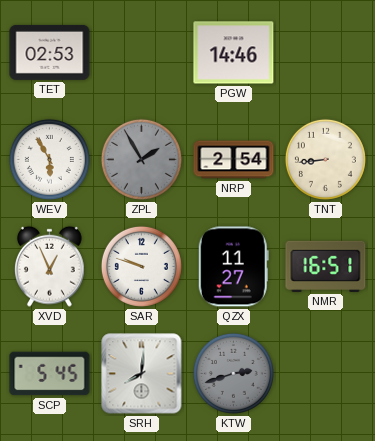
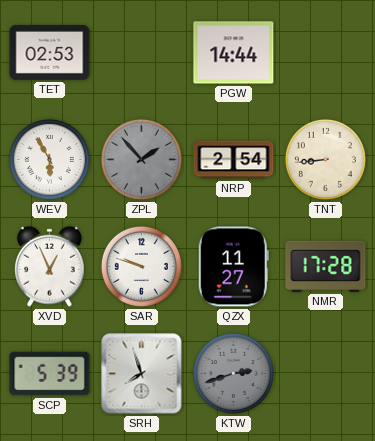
PGW: 14:46 -> 14:44 (234, 53)
ZPL: 1:55 -> 1:53 (141, 159)
NMR: 16:51 -> 17:28 (326, 266)
SCP: 5:45 -> 5:39 (50, 374)
SRH: 8:01 -> 7:57 (142, 374)
